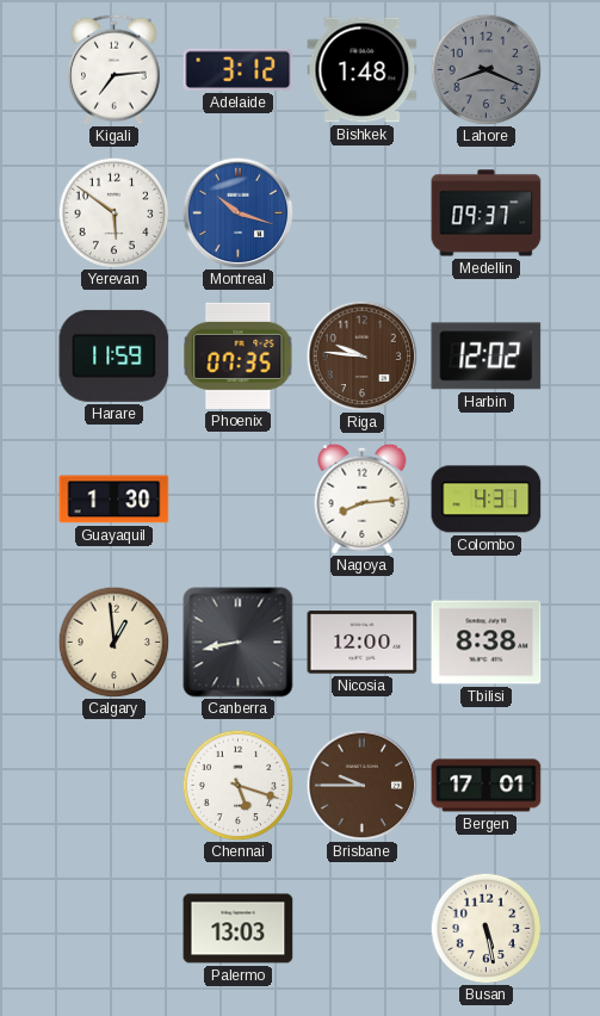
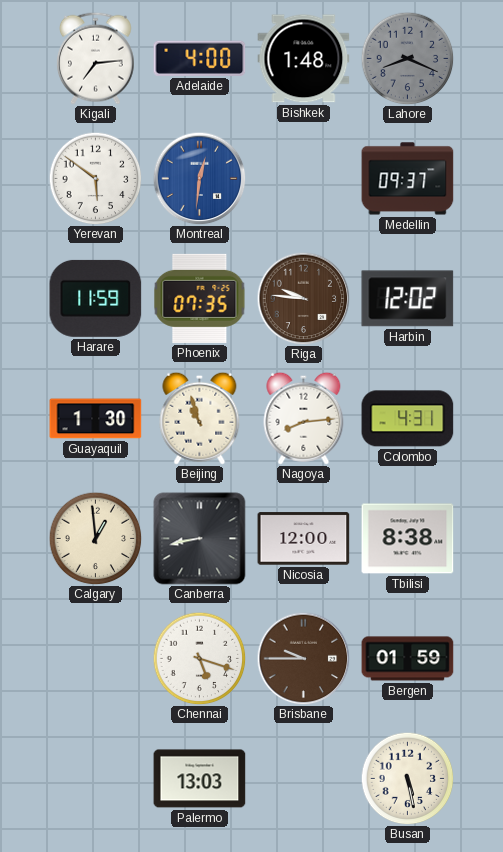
Adelaide: 3:12 -> 4:00 (200, 58)
Montreal: 10:18 -> 12:31 (199, 178)
Beijing: none -> 10:57 (200, 418)
Bergen: 17:01 -> 01:59 (408, 659)
